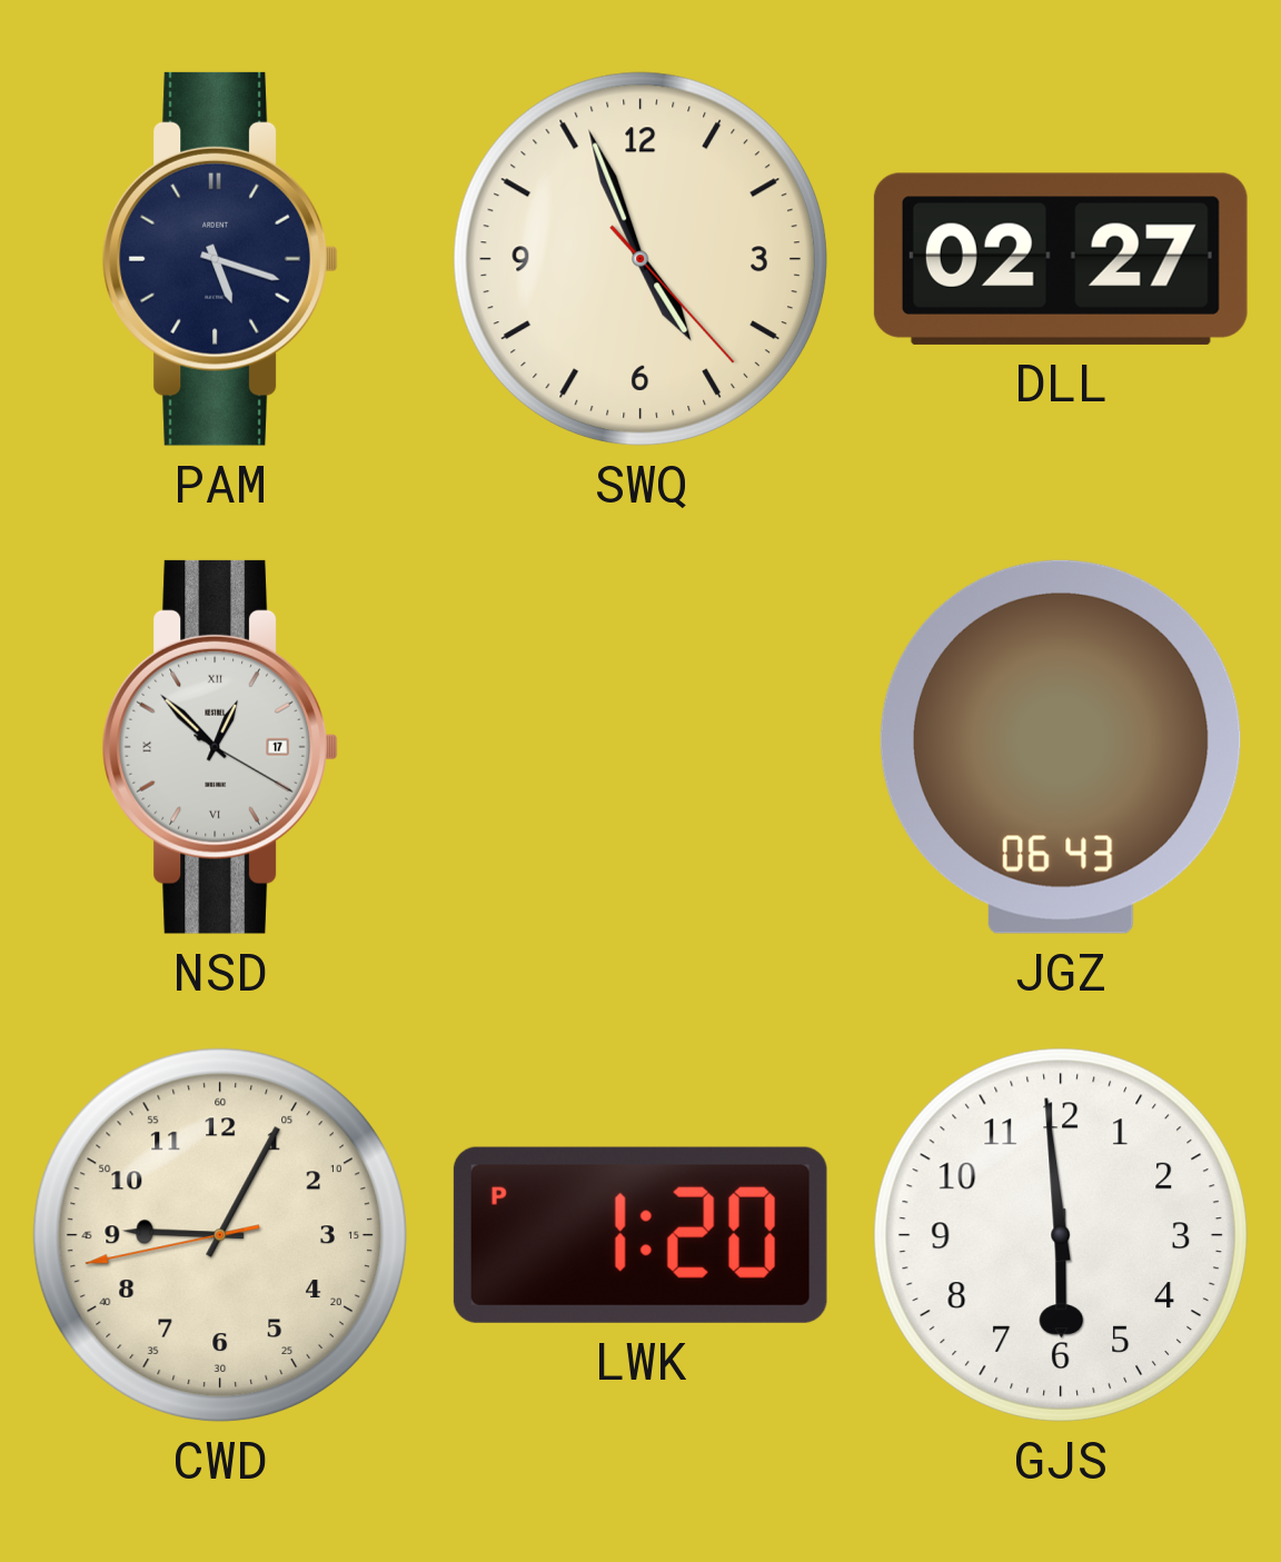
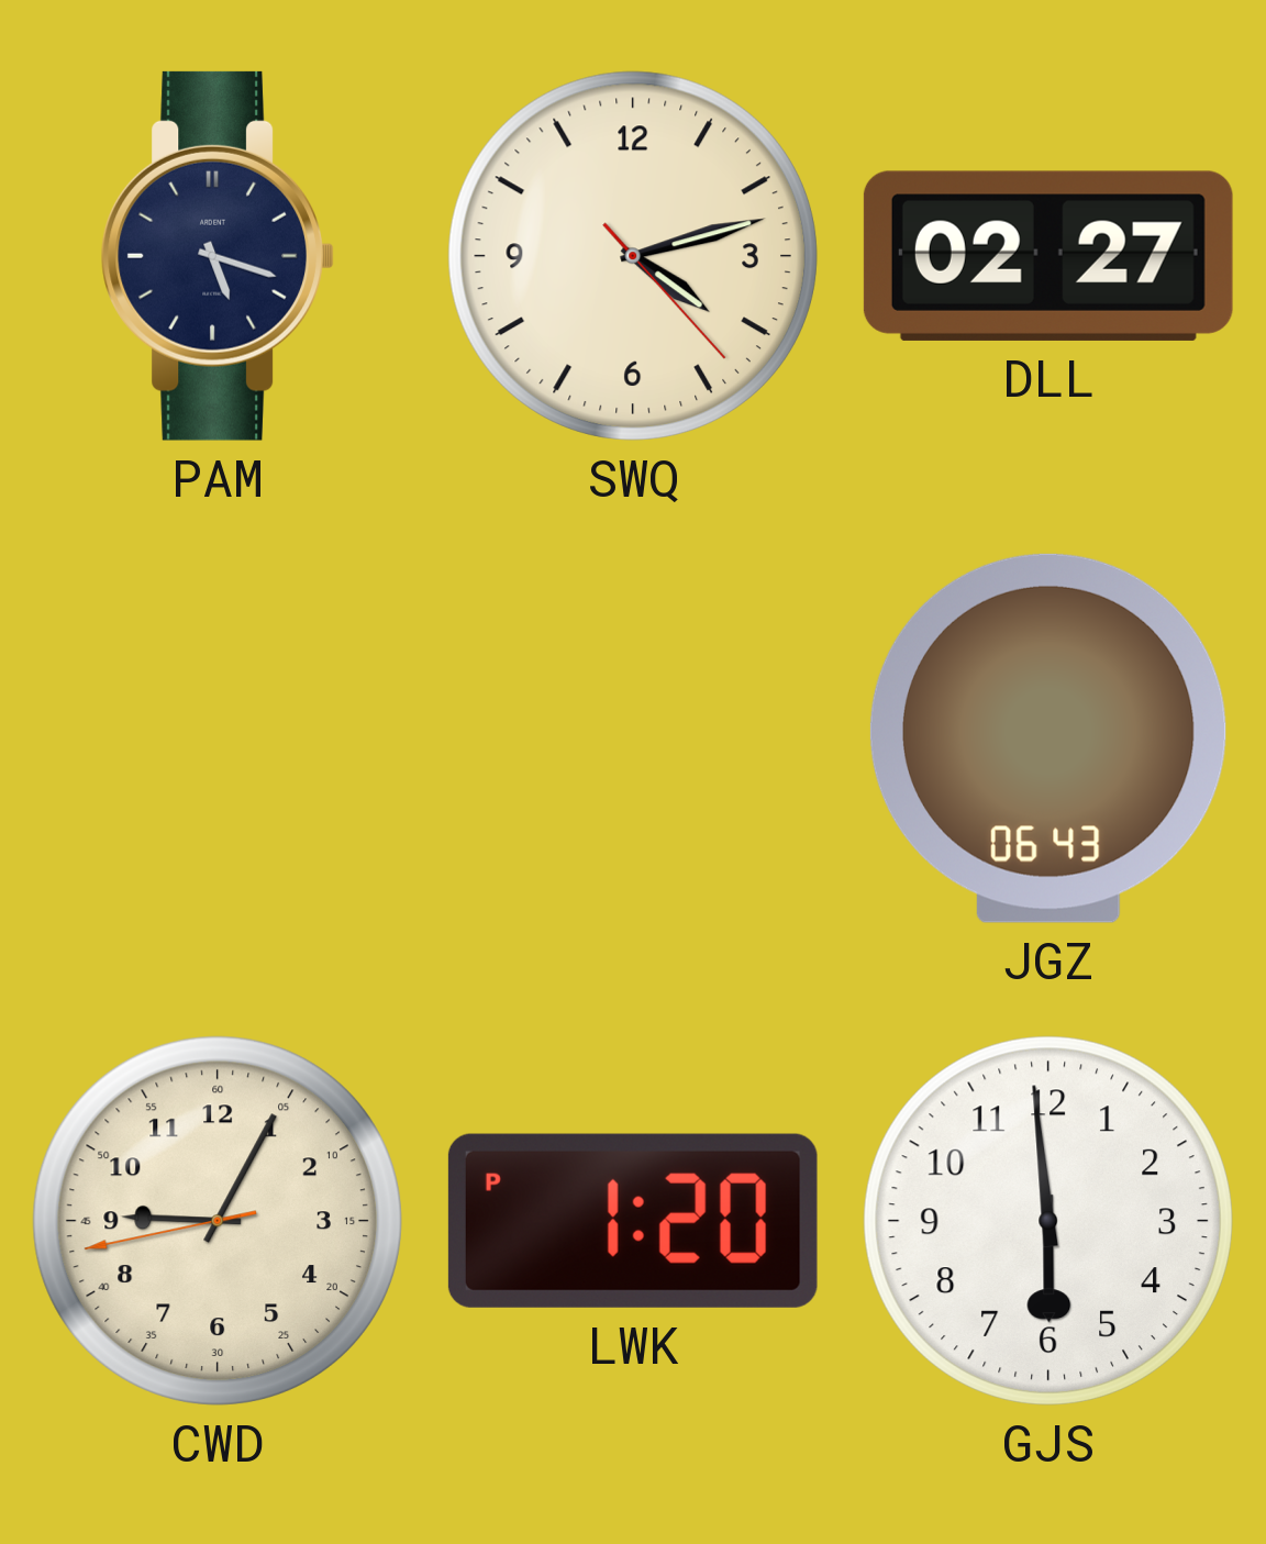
SWQ: 4:56 -> 4:12 (633, 256)
NSD: 12:52 -> none (220, 747)
